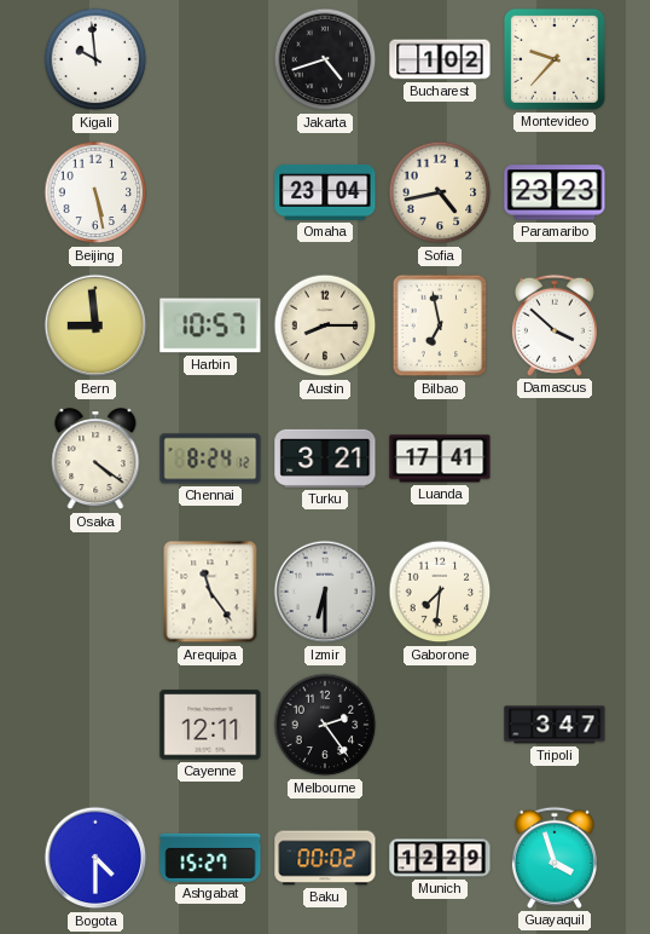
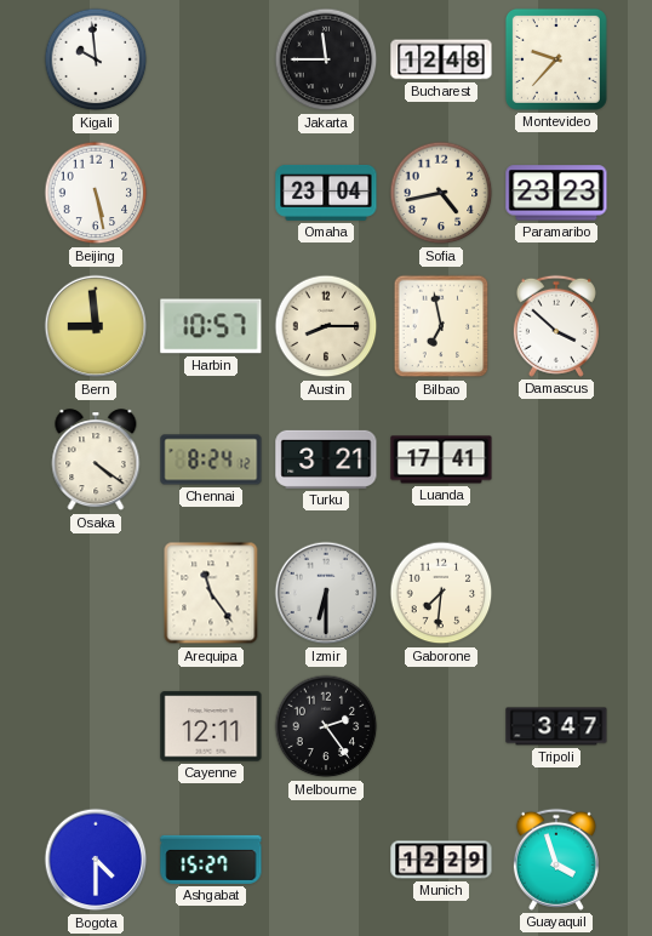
Jakarta: 4:42 -> 11:45 (326, 59)
Bucharest: 1:02 -> 12:48 (441, 59)
Baku: 00:02 -> none (325, 858)
